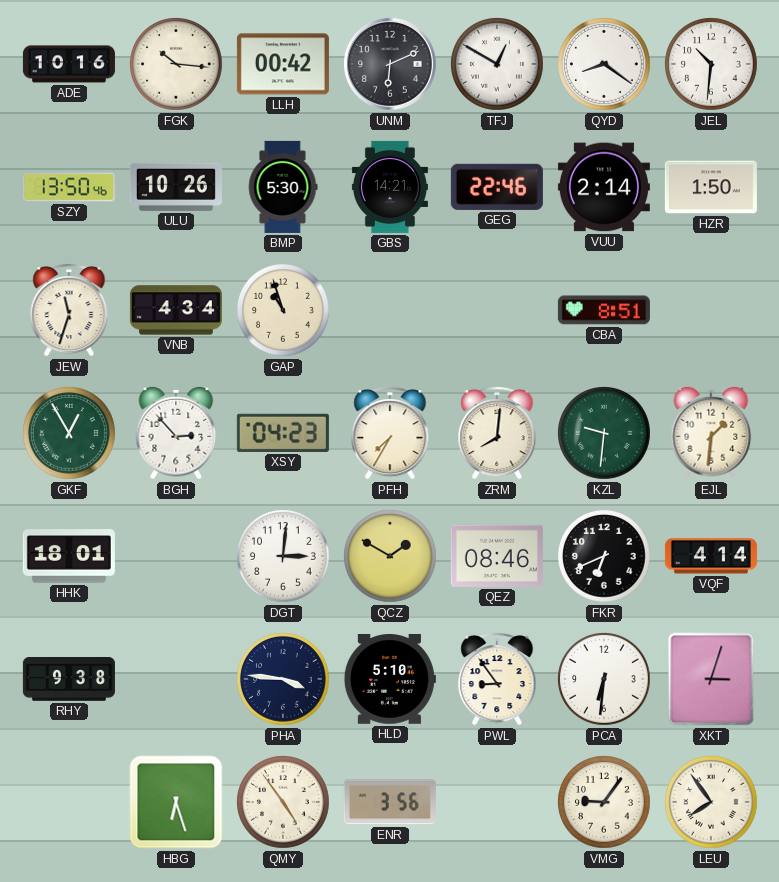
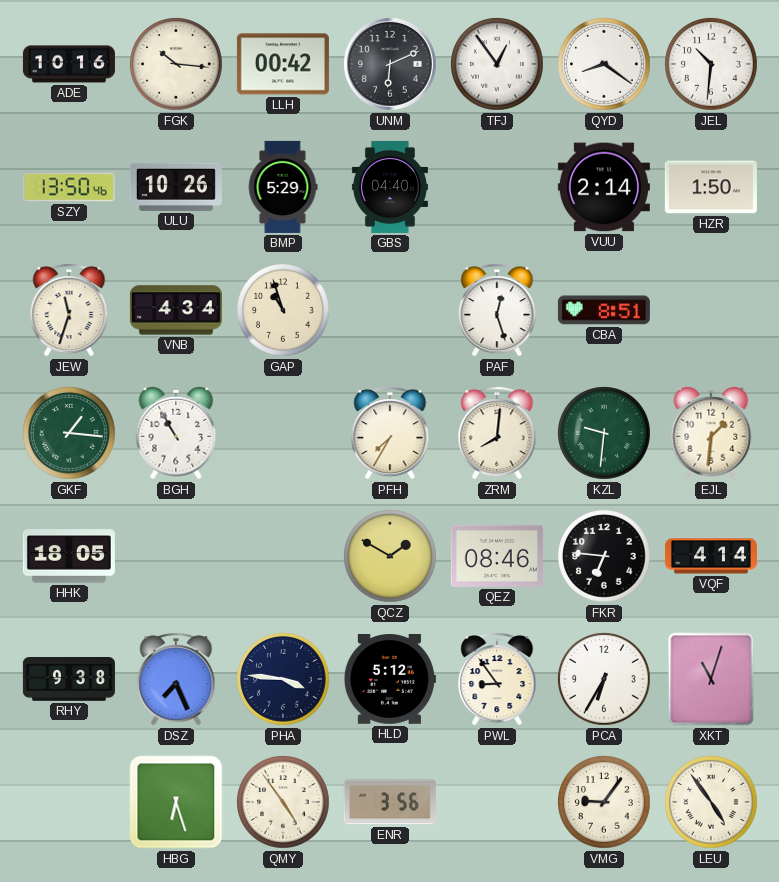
TFJ: 12:50 -> 12:54 (497, 64)
BMP: 5:30 -> 5:29 (283, 187)
GBS: 14:21 -> 04:40 (390, 187)
GEG: 22:46 -> none (497, 187)
PAF: none -> 12:27 (497, 311)
GKF: 12:55 -> 1:16 (69, 433)
BGH: 2:53 -> 10:55 (176, 433)
XSY: 04:23 -> none (283, 433)
HHK: 18:01 -> 18:05 (69, 556)
DGT: 3:01 -> none (283, 556)
FKR: 6:41 -> 6:46 (604, 556)
DSZ: none -> 7:26 (176, 680)
HLD: 5:10 -> 5:12 (390, 680)
PCA: 6:31 -> 6:35 (604, 679)
XKT: 3:03 -> 11:03 (711, 679)
LEU: 7:54 -> 4:54 (711, 802)
